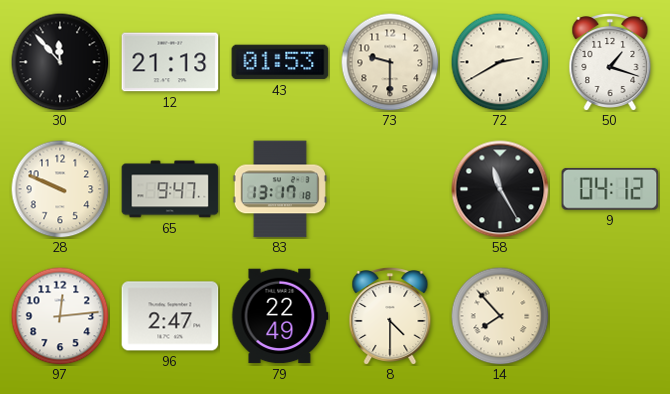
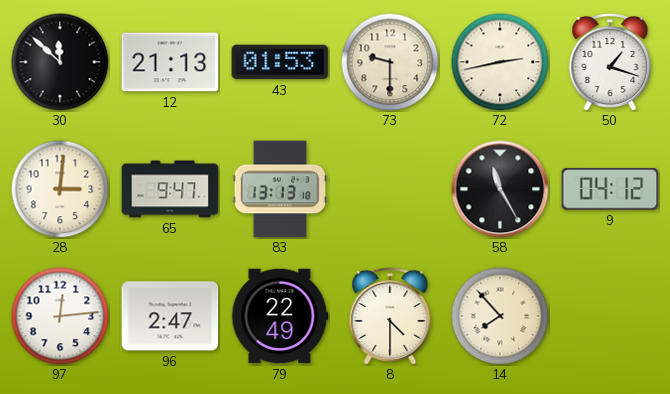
30: 11:53 -> 11:52 (60, 62)
72: 2:40 -> 2:43 (500, 62)
28: 9:49 -> 3:01 (60, 189)
83: 13:17 -> 13:13 (280, 189)
